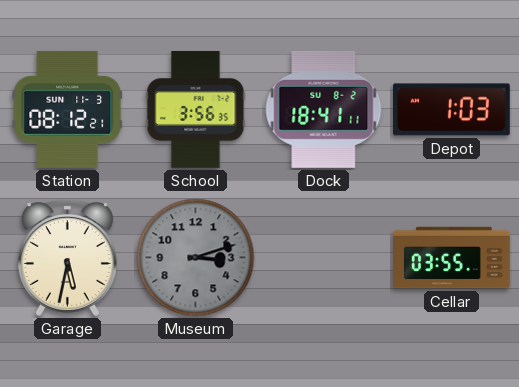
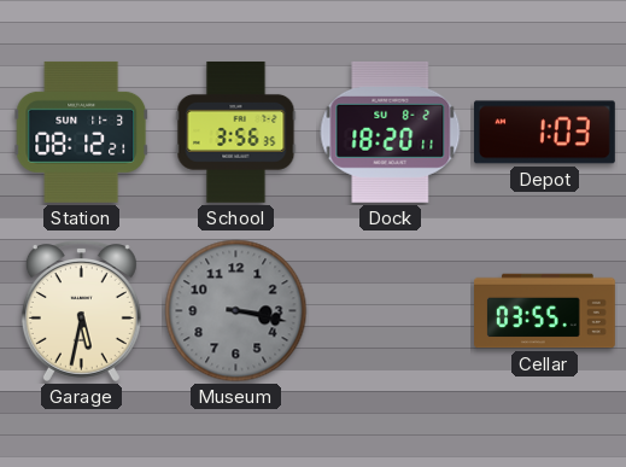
Dock: 18:41 -> 18:20 (391, 132)
Museum: 3:12 -> 3:17 (236, 311)
